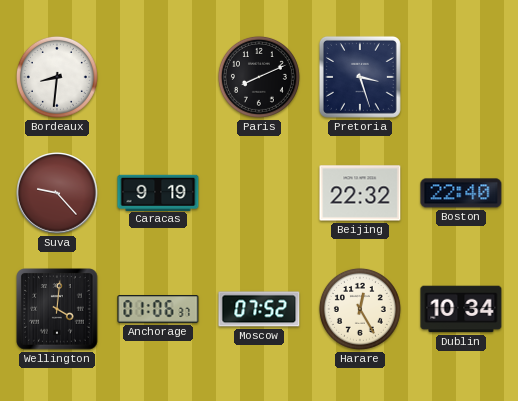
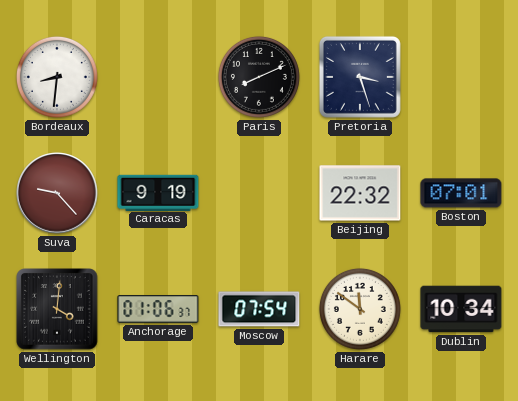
Boston: 22:40 -> 07:01 (461, 193)
Moscow: 07:52 -> 07:54 (259, 309)
Harare: 12:25 -> 11:51 (360, 309)
